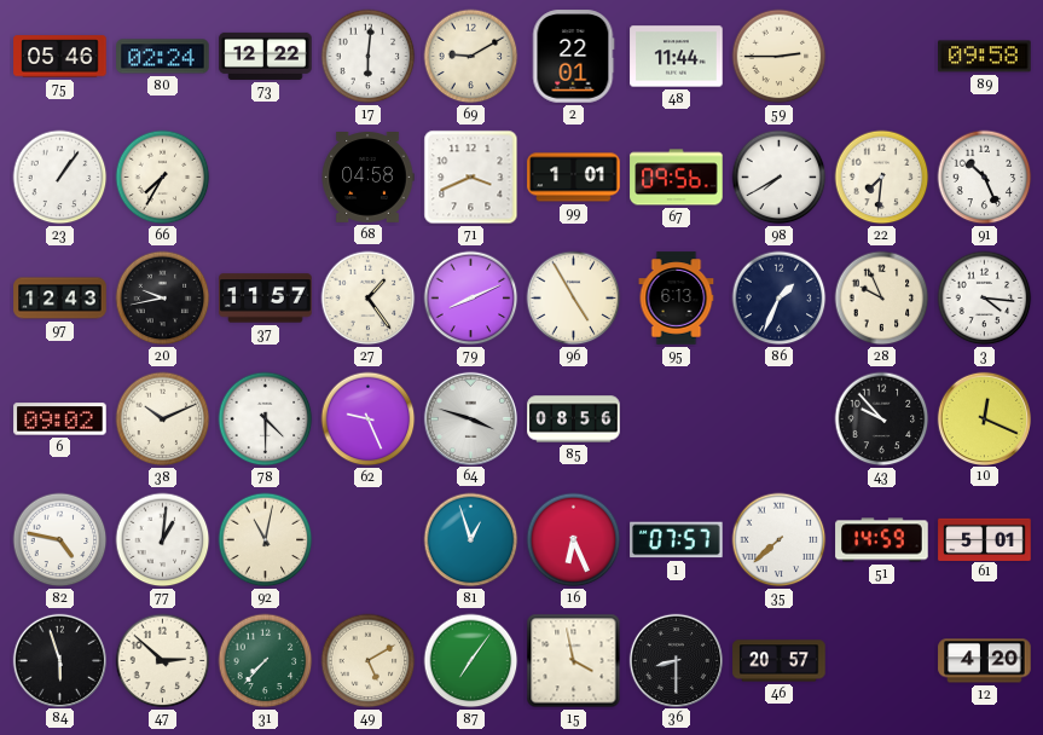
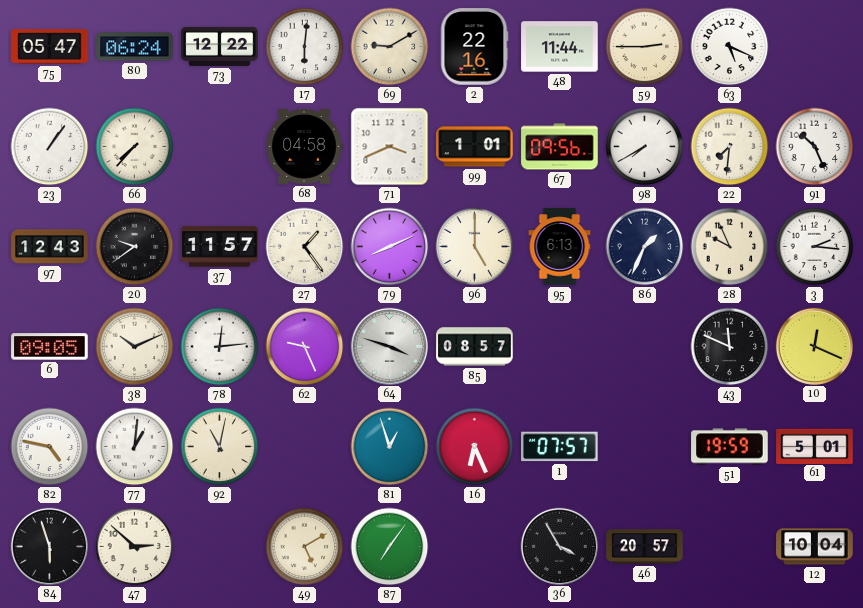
75: 05:46 -> 05:47 (50, 47)
80: 02:24 -> 06:24 (135, 47)
2: 22:01 -> 22:16 (474, 47)
63: none -> 5:19 (730, 47)
89: 09:58 -> none (985, 57)
66: 7:35 -> 7:37 (135, 147)
20: 9:43 -> 9:39 (135, 247)
96: 4:55 -> 5:00 (475, 247)
3: 4:16 -> 2:16 (815, 247)
6: 09:02 -> 09:05 (50, 347)
78: 4:30 -> 12:14 (220, 347)
85: 08:56 -> 08:57 (475, 347)
43: 9:53 -> 11:49 (730, 347)
35: 7:38 -> none (780, 540)
51: 14:59 -> 19:59 (730, 447)
31: 7:37 -> none (266, 661)
15: 3:58 -> none (574, 661)
36: 8:30 -> 3:55 (559, 546)
12: 4:20 -> 10:04 (815, 547)
